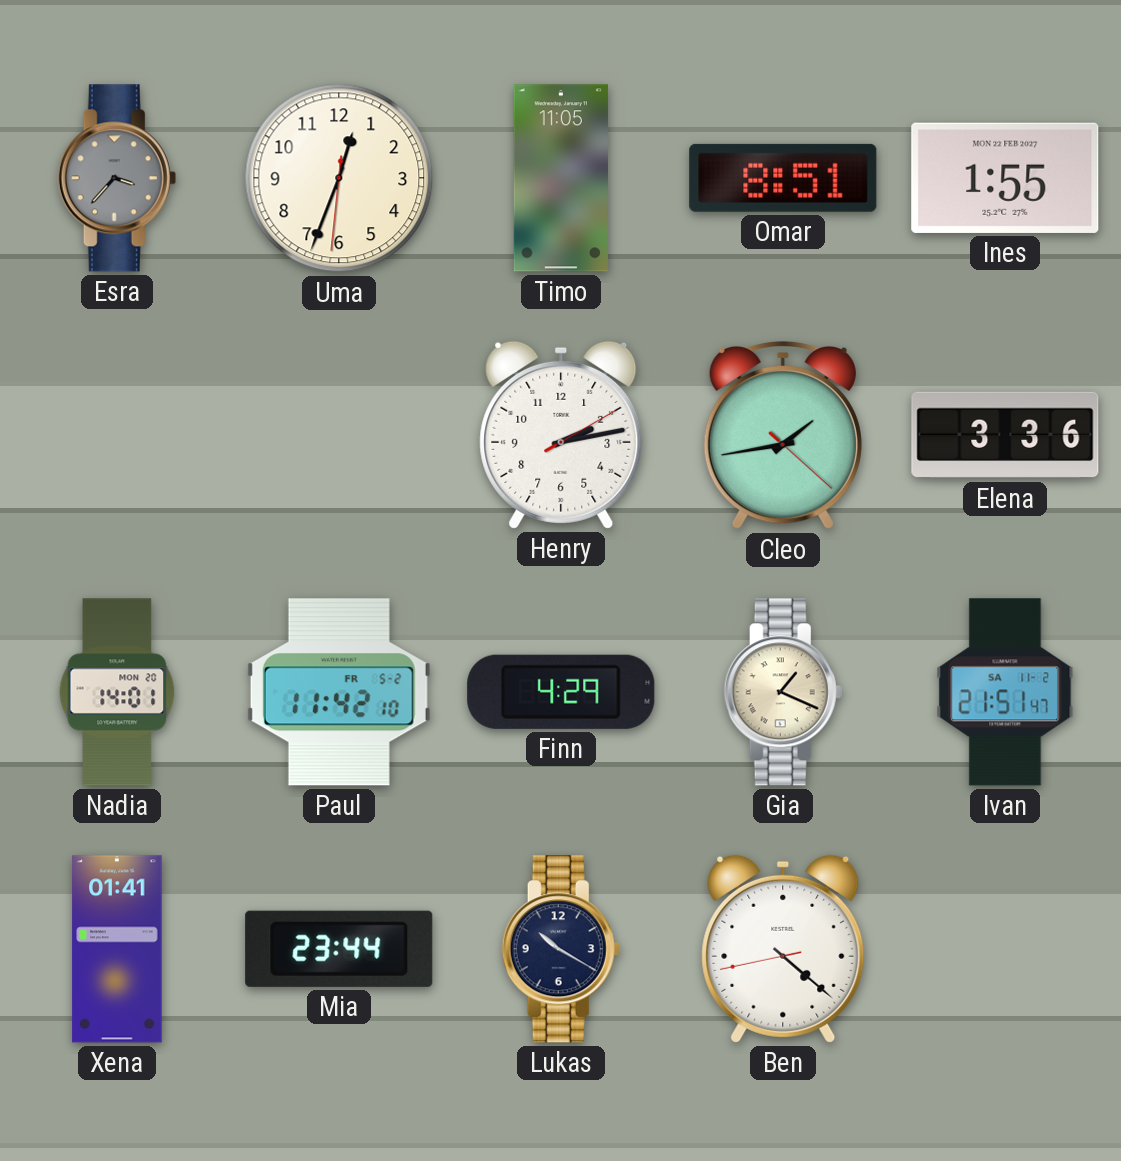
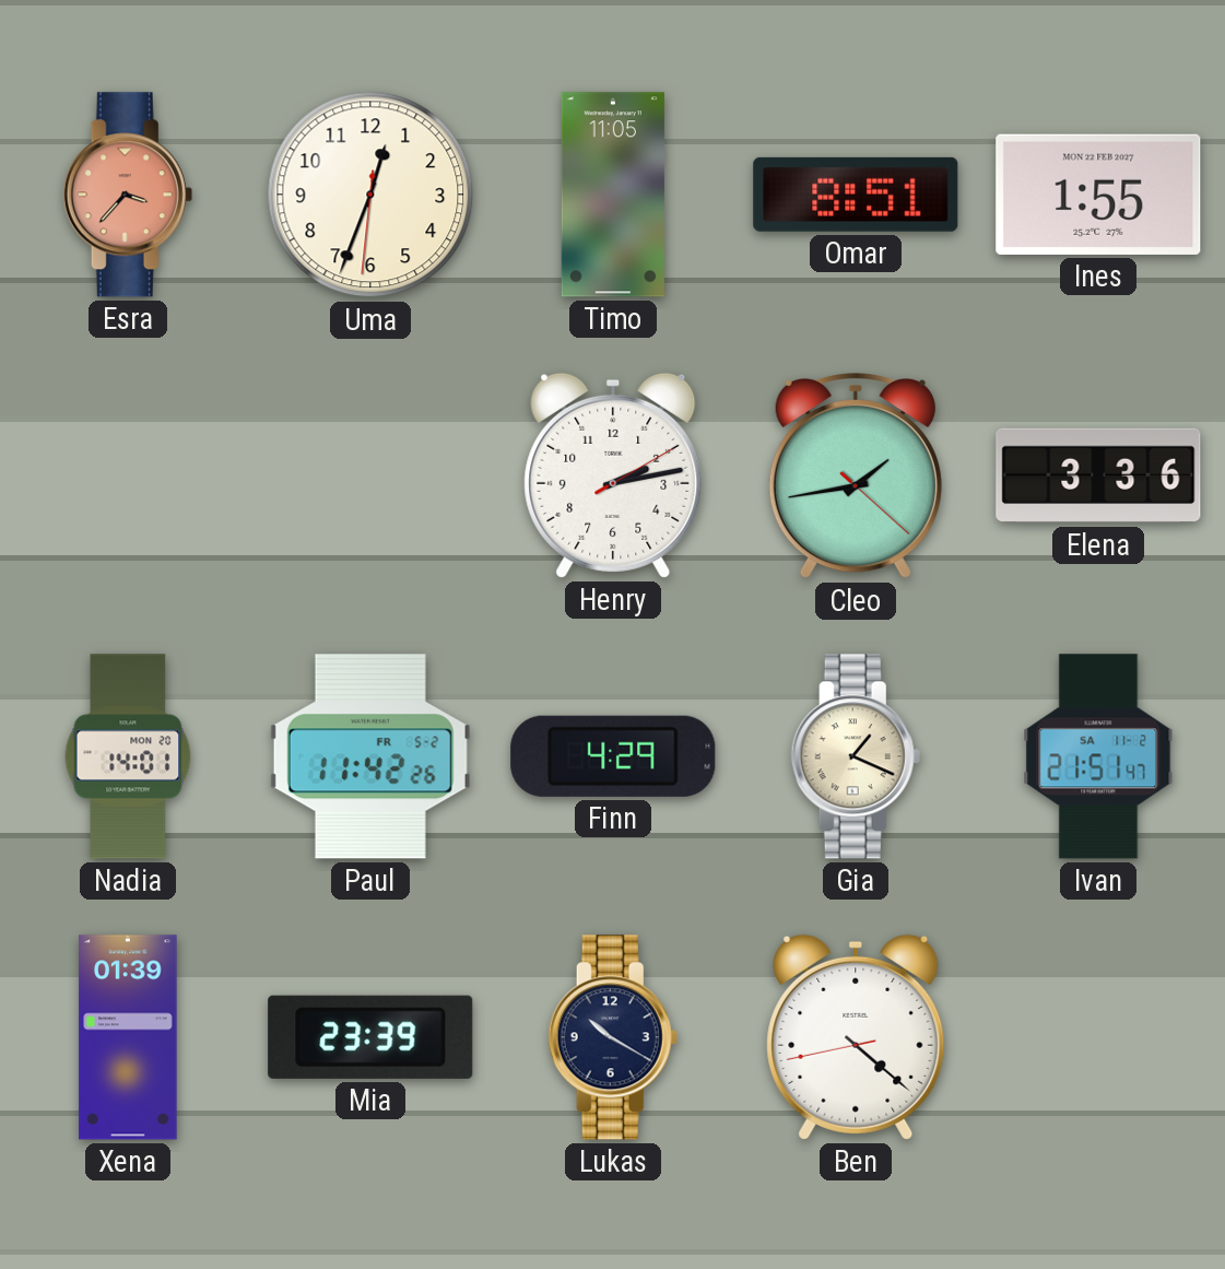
Esra dial: grey -> salmon (128, 195)
Paul: 11:42:10 -> 11:42:26 (370, 756)
Xena: 01:41 -> 01:39 (128, 1037)
Mia: 23:44 -> 23:39 (370, 1037)
